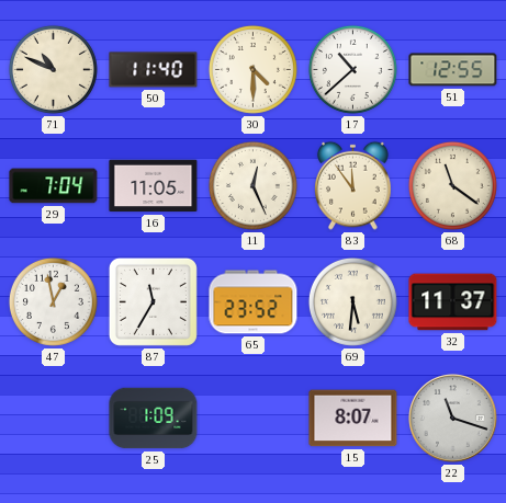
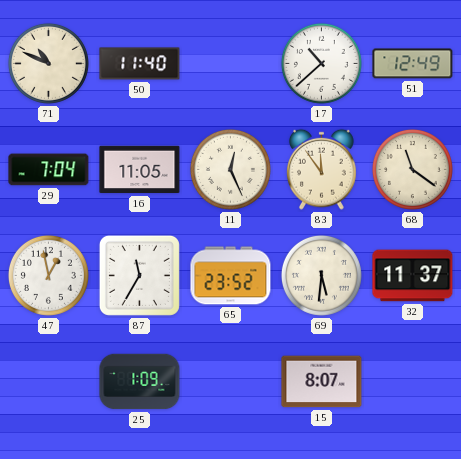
30: 4:30 -> none (252, 69)
51: 12:55 -> 12:49 (413, 64)
22: 11:18 -> none (453, 419)
